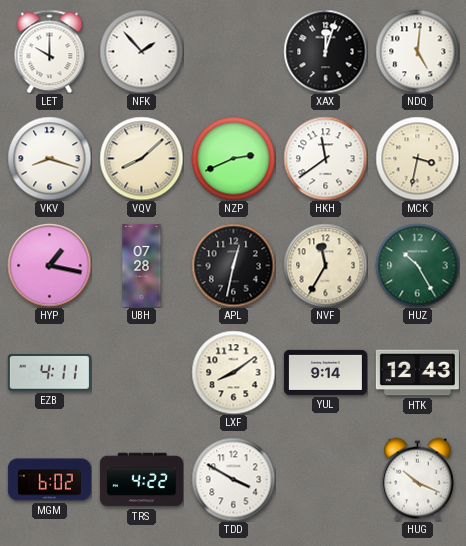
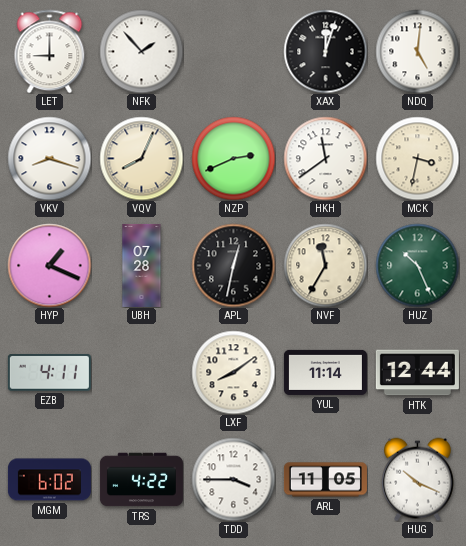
LET: 10:00 -> 9:00 (50, 51)
VQV: 8:08 -> 8:04 (141, 158)
HYP: 1:17 -> 1:19 (49, 265)
HUZ: 10:25 -> 10:26 (417, 265)
YUL: 9:14 -> 11:14 (325, 372)
HTK: 12:43 -> 12:44 (417, 373)
TDD: 3:50 -> 3:45 (233, 479)
ARL: none -> 11:05 (325, 480)
